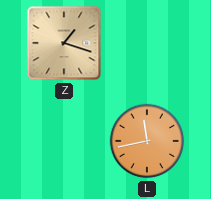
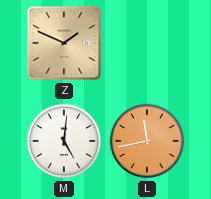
Z: 1:18 -> 1:49 (64, 43)
M: none -> 5:01 (64, 141)
